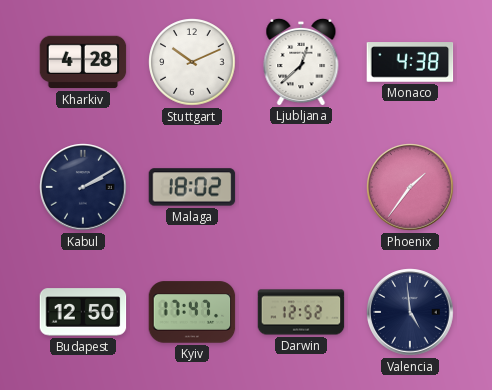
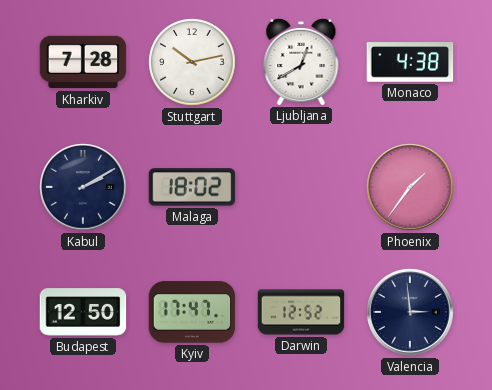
Kharkiv: 4:28 -> 7:28 (83, 62)
Stuttgart: 10:11 -> 10:13 (192, 62)
Ljubljana: 12:38 -> 12:40 (301, 61)
Valencia: 4:59 -> 2:59 (410, 312)
